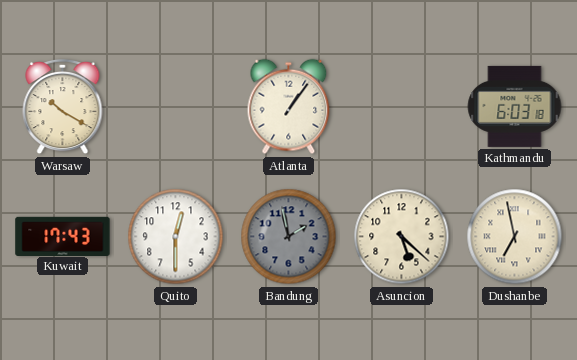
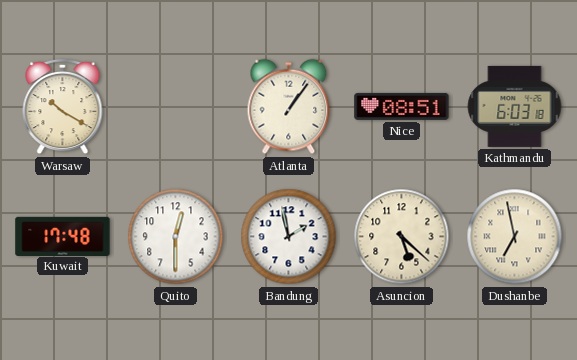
Nice: none -> 08:51 (402, 106)
Kuwait: 17:43 -> 17:48 (63, 236)
Bandung dial: grey -> white (289, 237)
